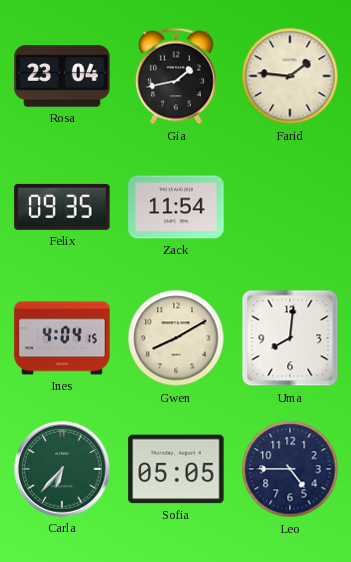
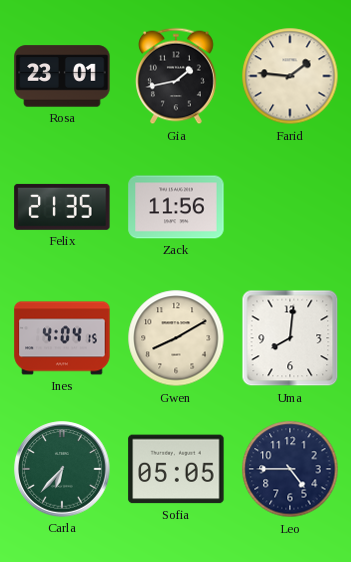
Rosa: 23:04 -> 23:01 (62, 76)
Felix: 09:35 -> 21:35 (62, 207)
Zack: 11:54 -> 11:56 (176, 207)
